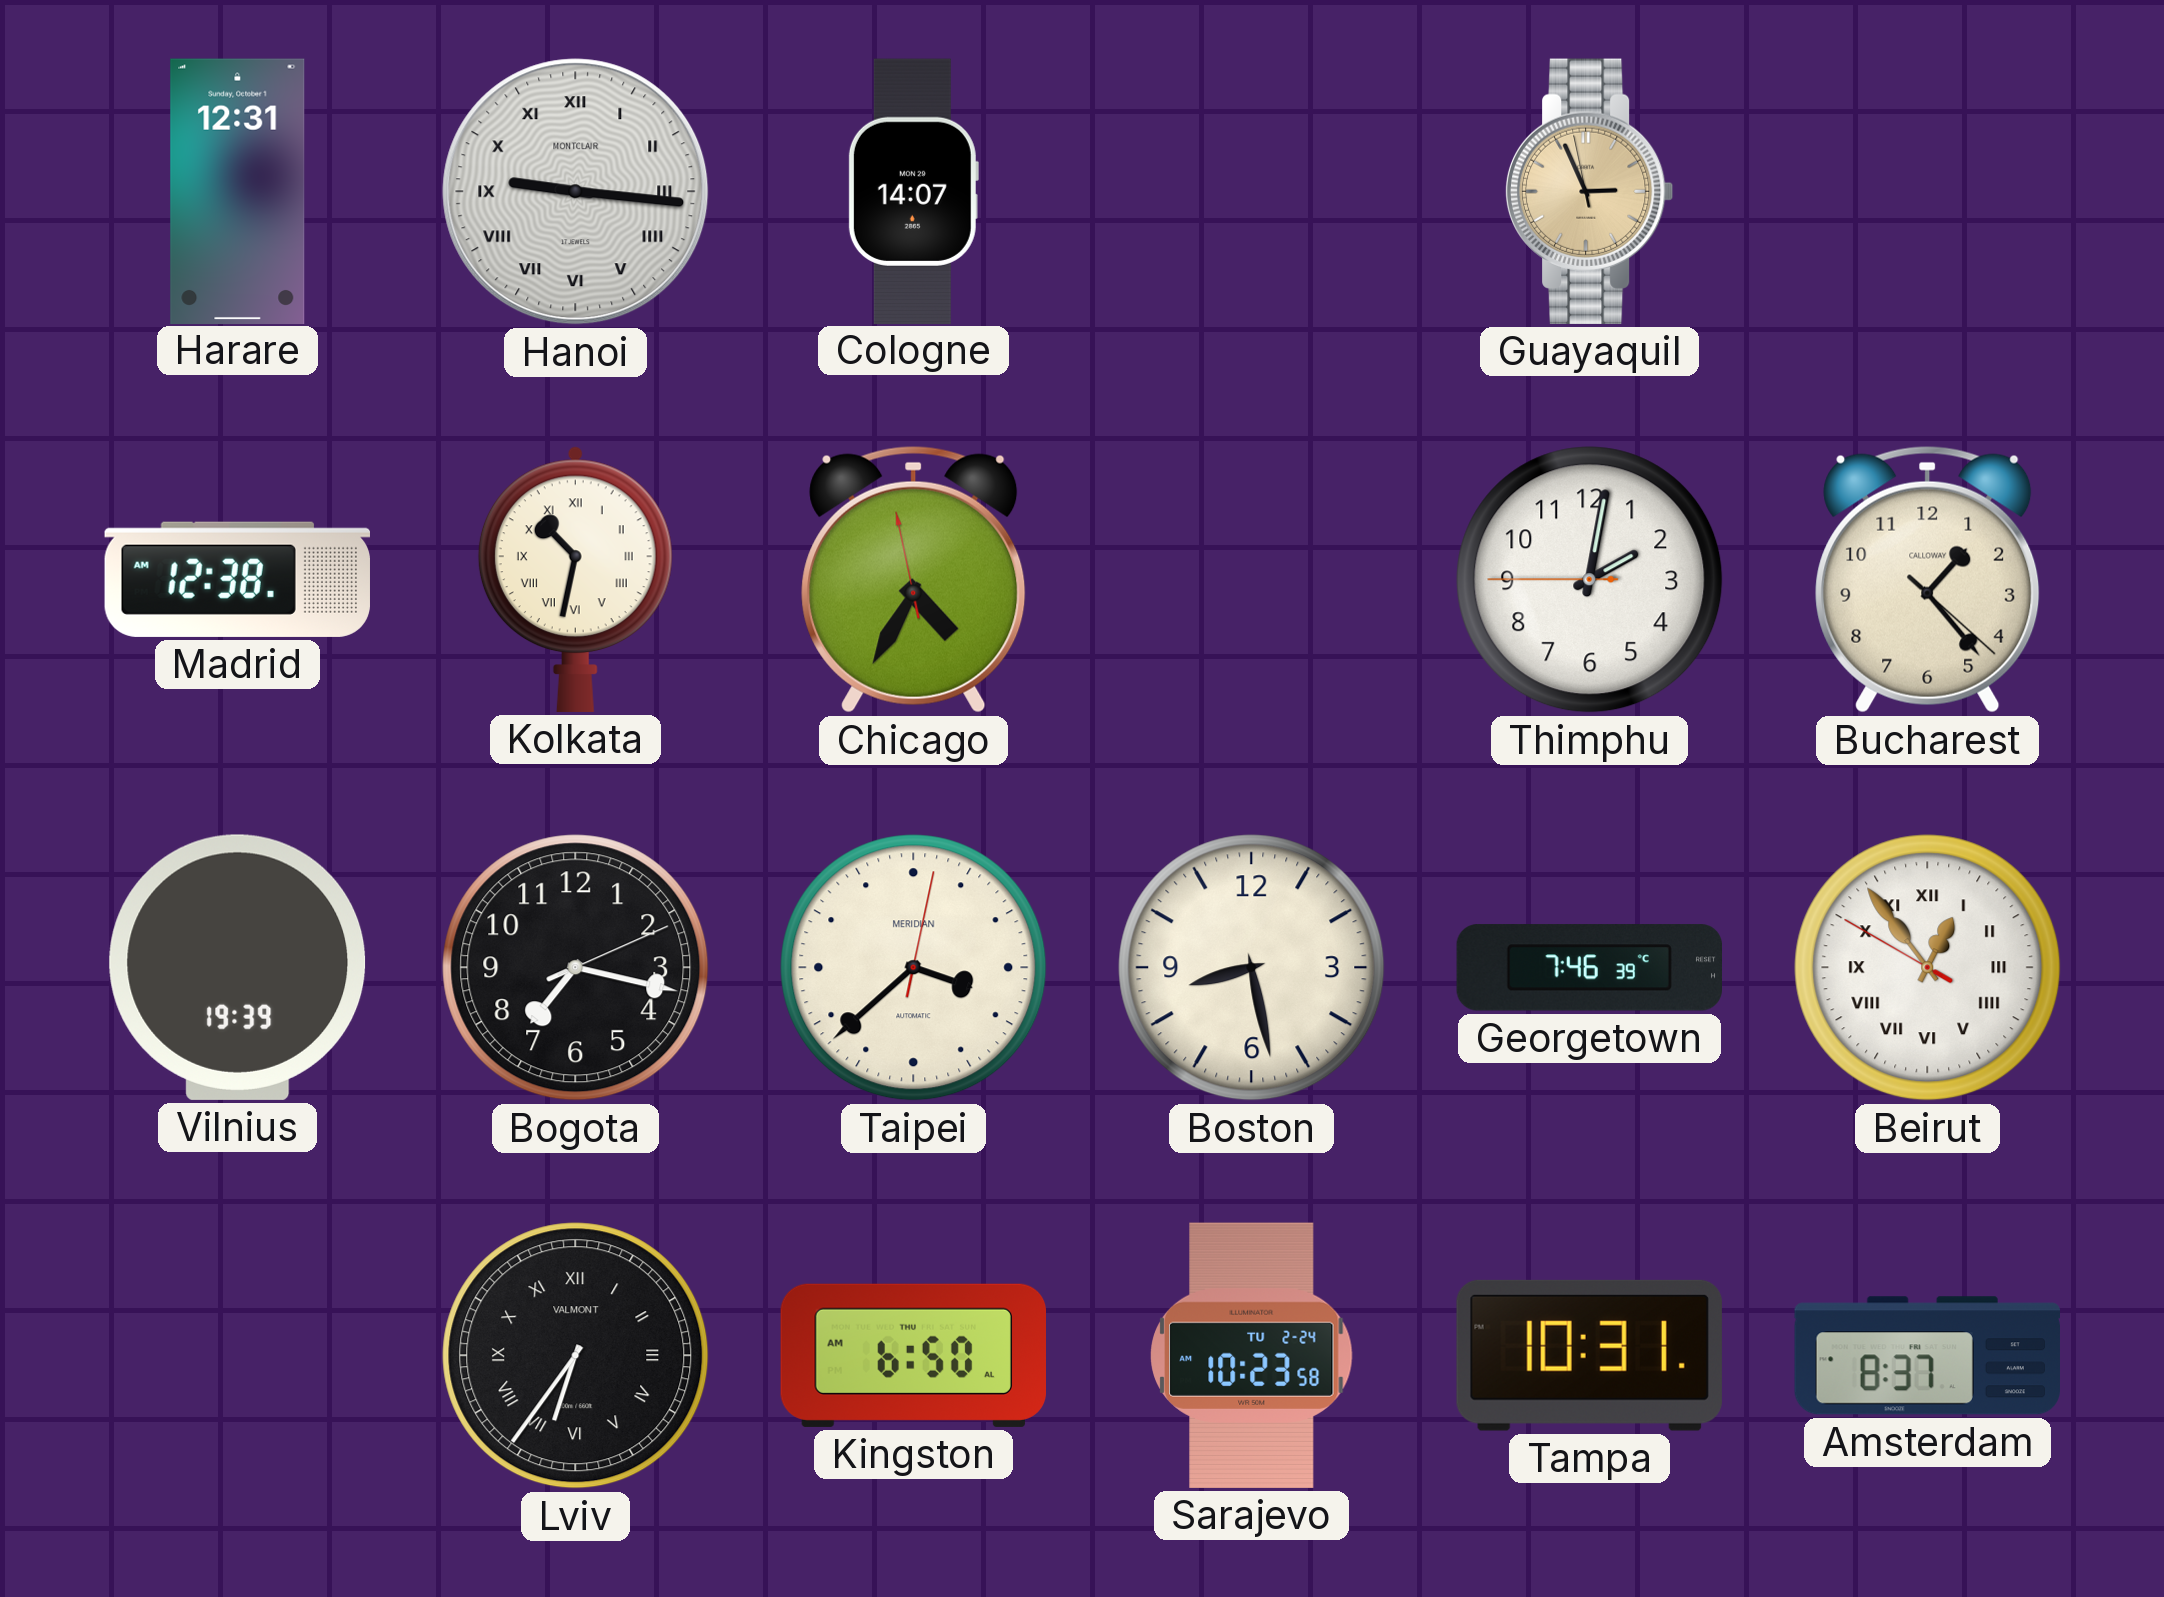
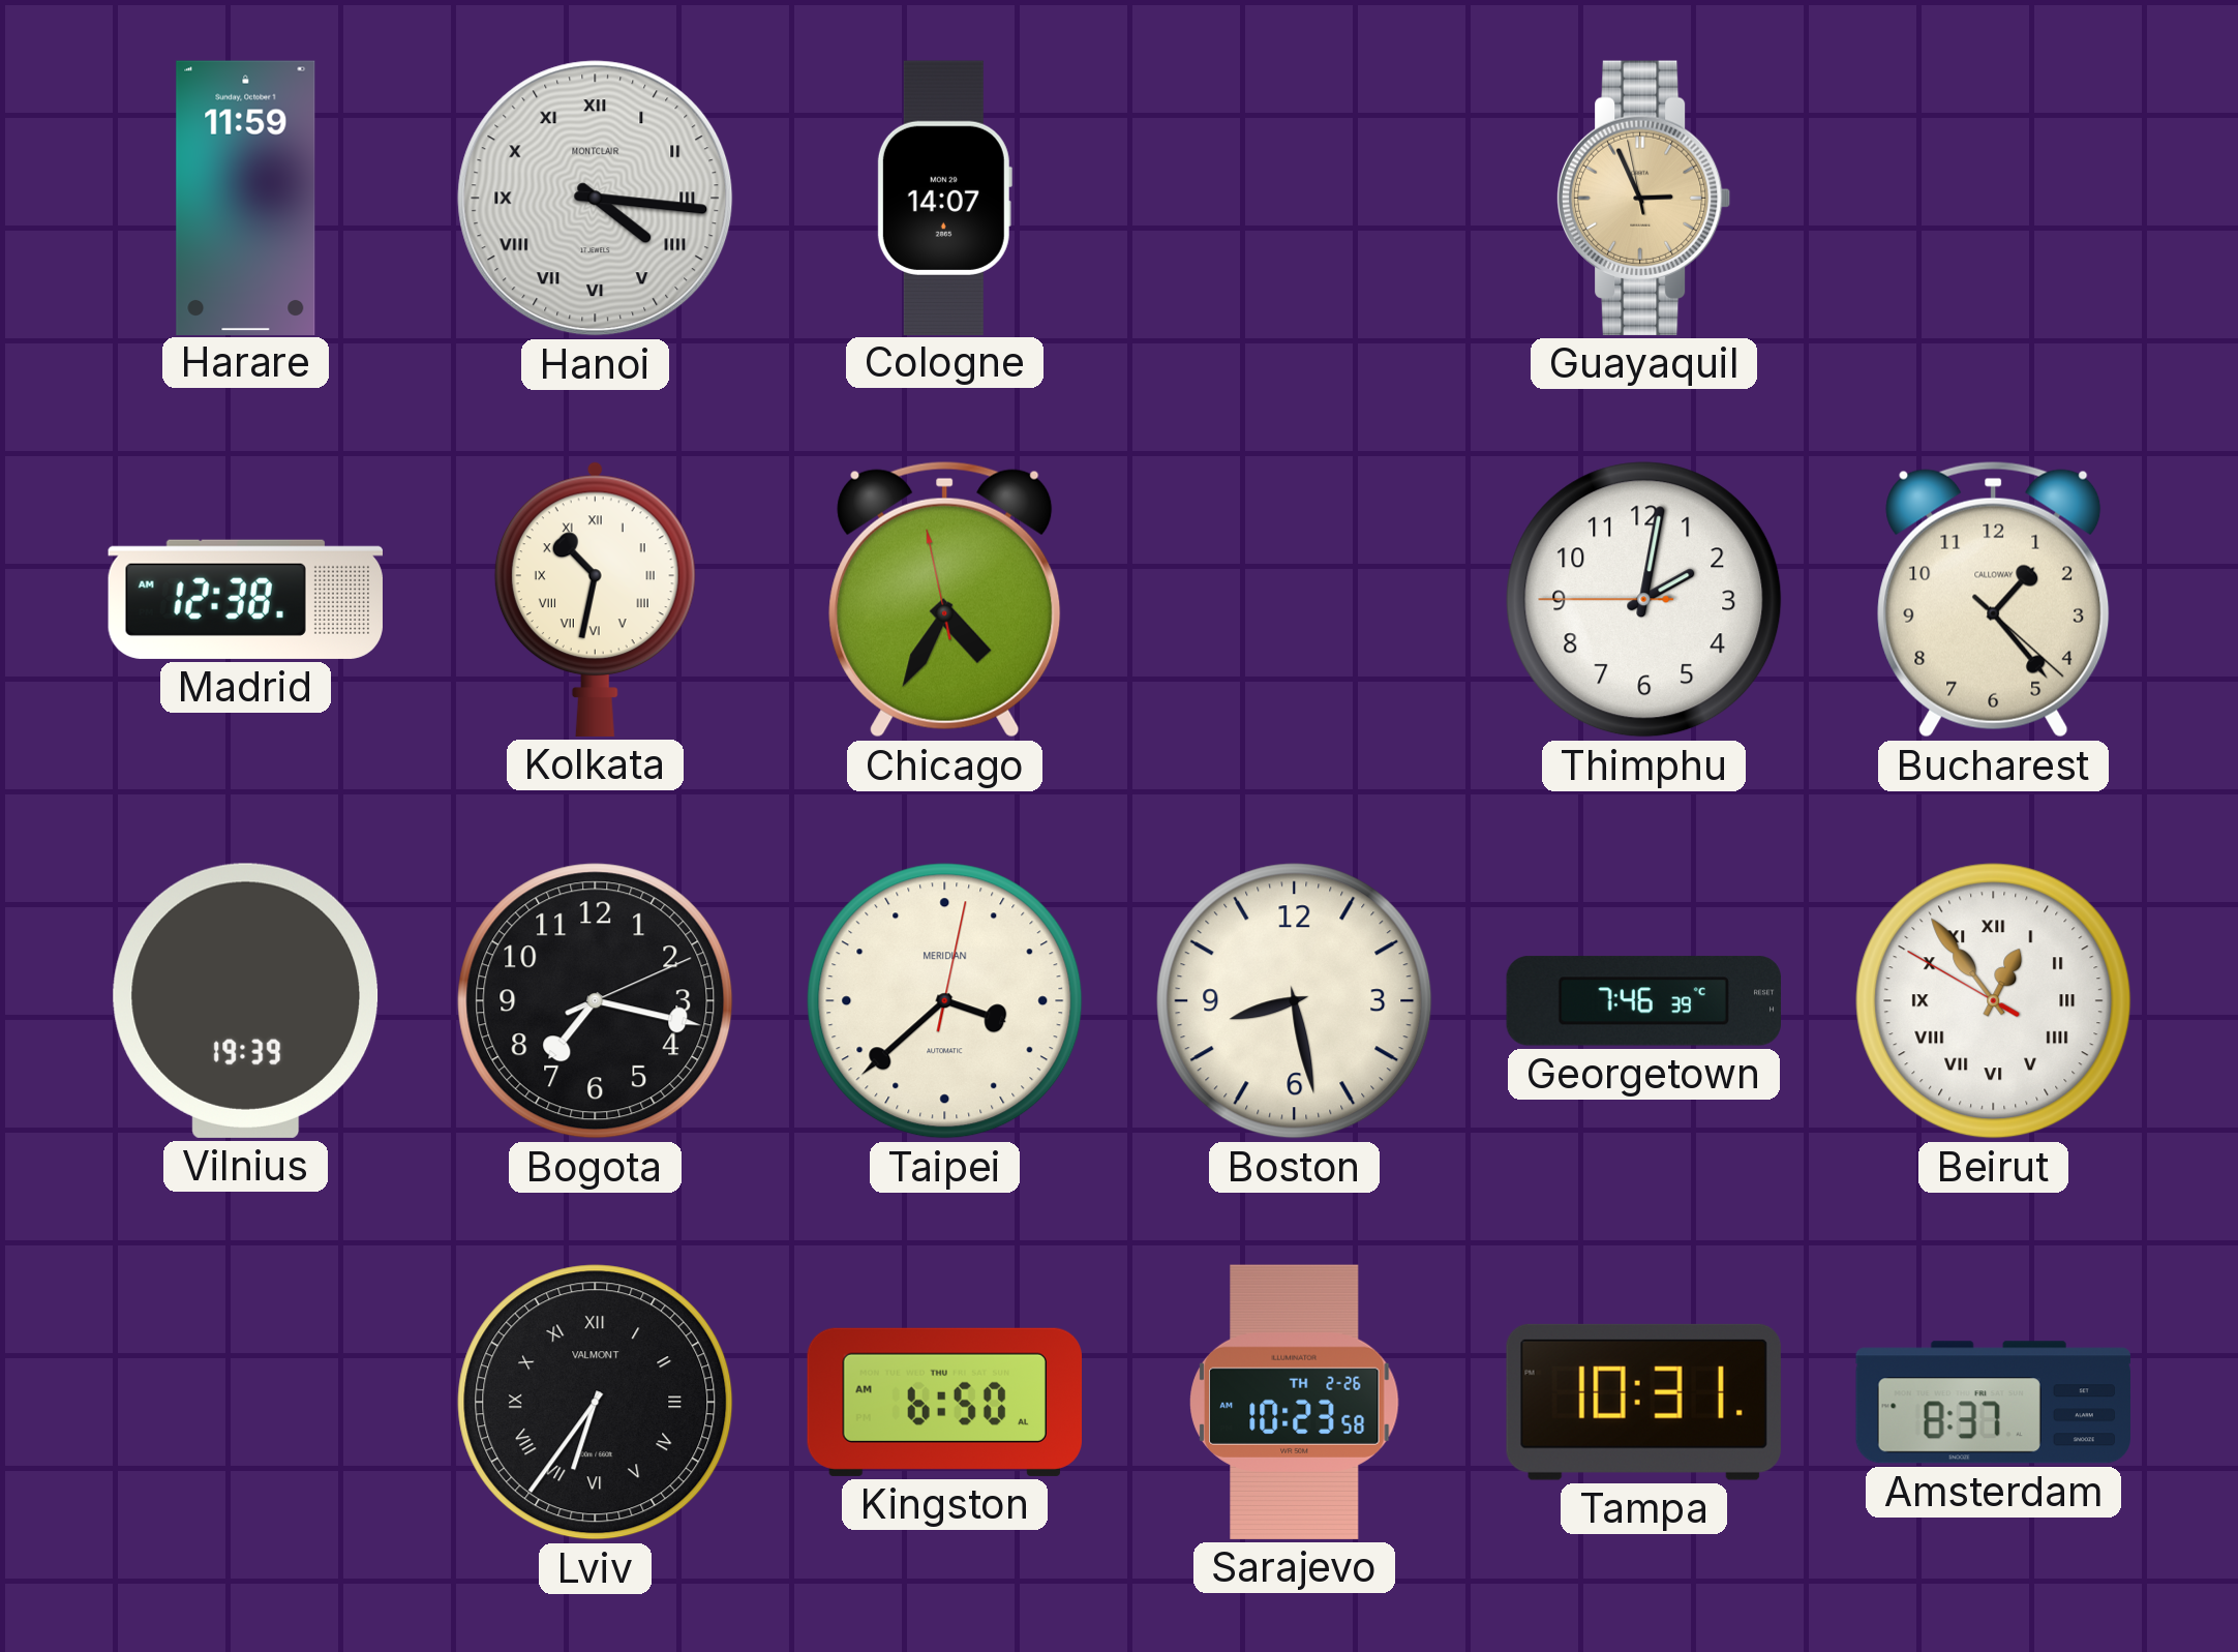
Harare: 12:31 -> 11:59 (246, 198)
Hanoi: 9:16 -> 4:16 (596, 199)
Sarajevo date: TU 2-24 -> TH 2-26 (1295, 1402)
